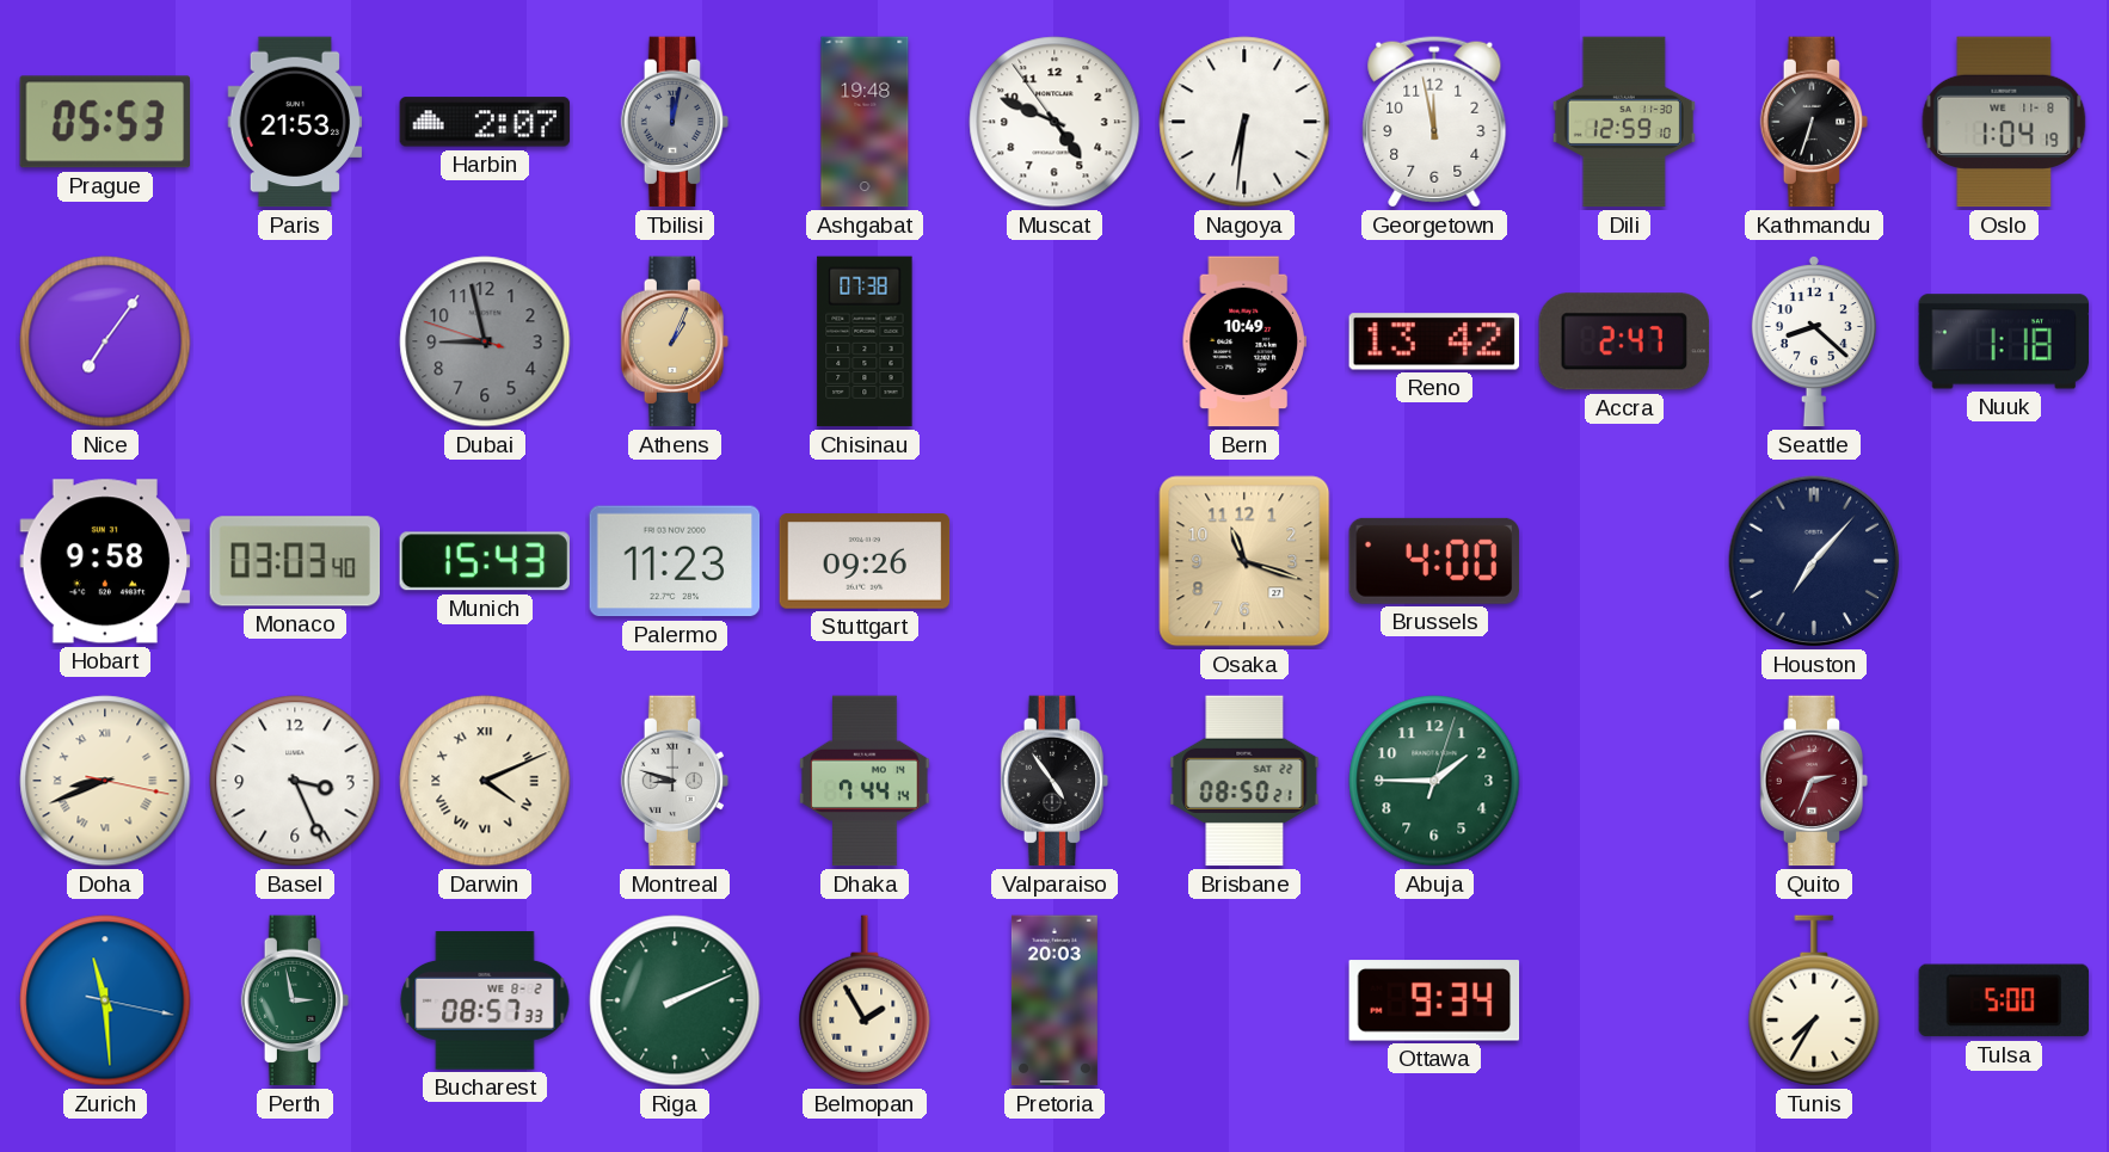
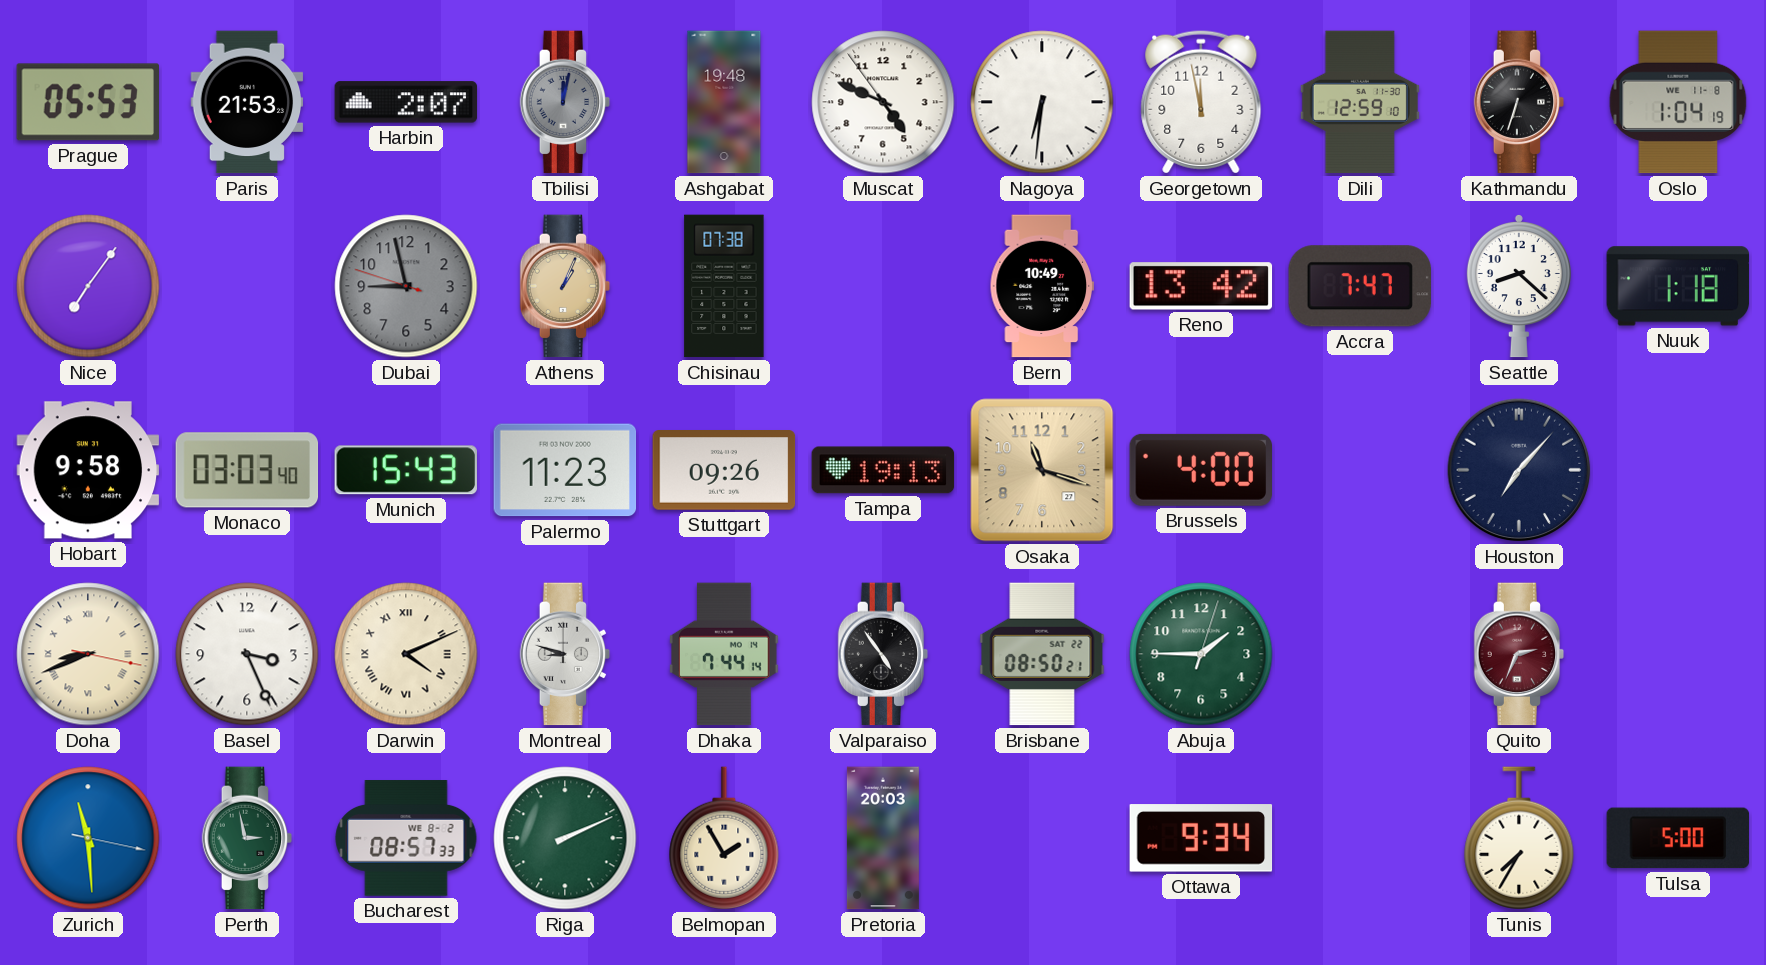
Accra: 2:47 -> 7:47 (1360, 286)
Tampa: none -> 19:13 (883, 470)
